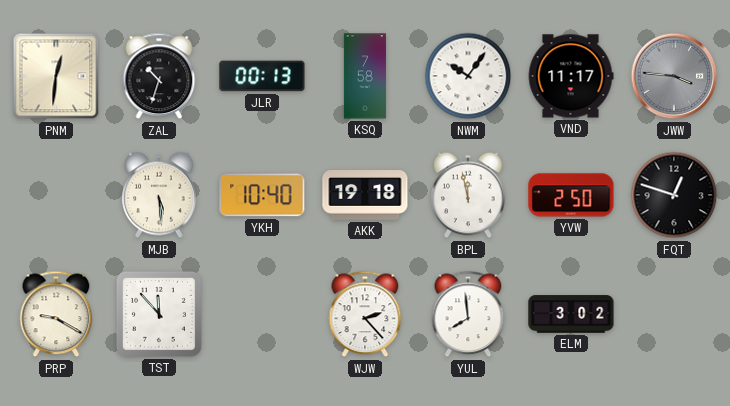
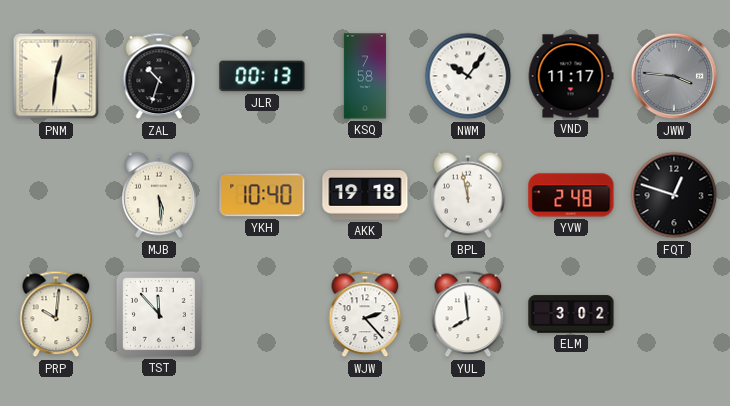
YVW: 2:50 -> 2:48 (571, 195)
PRP: 9:20 -> 10:01 (56, 314)
